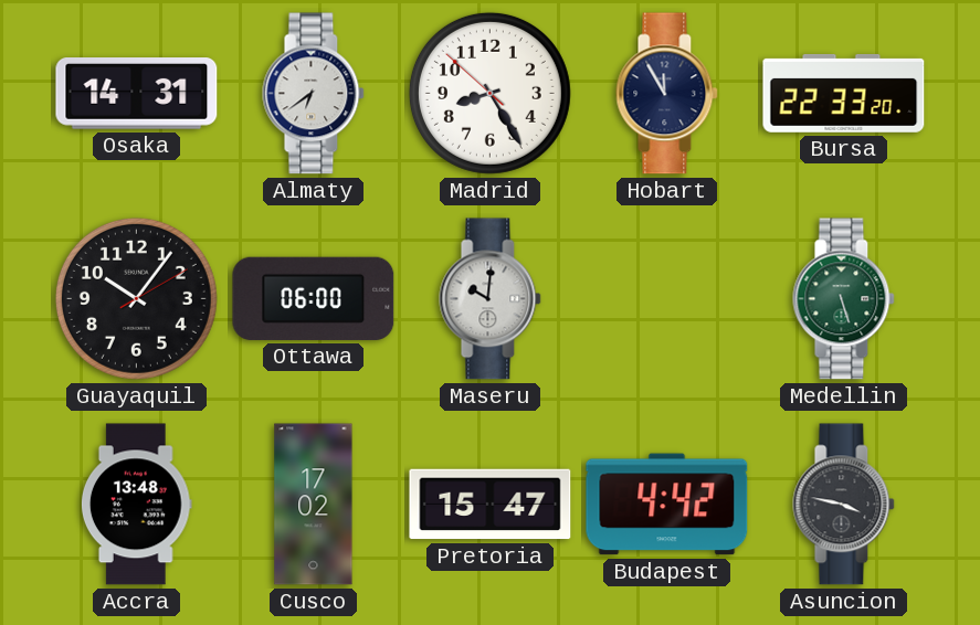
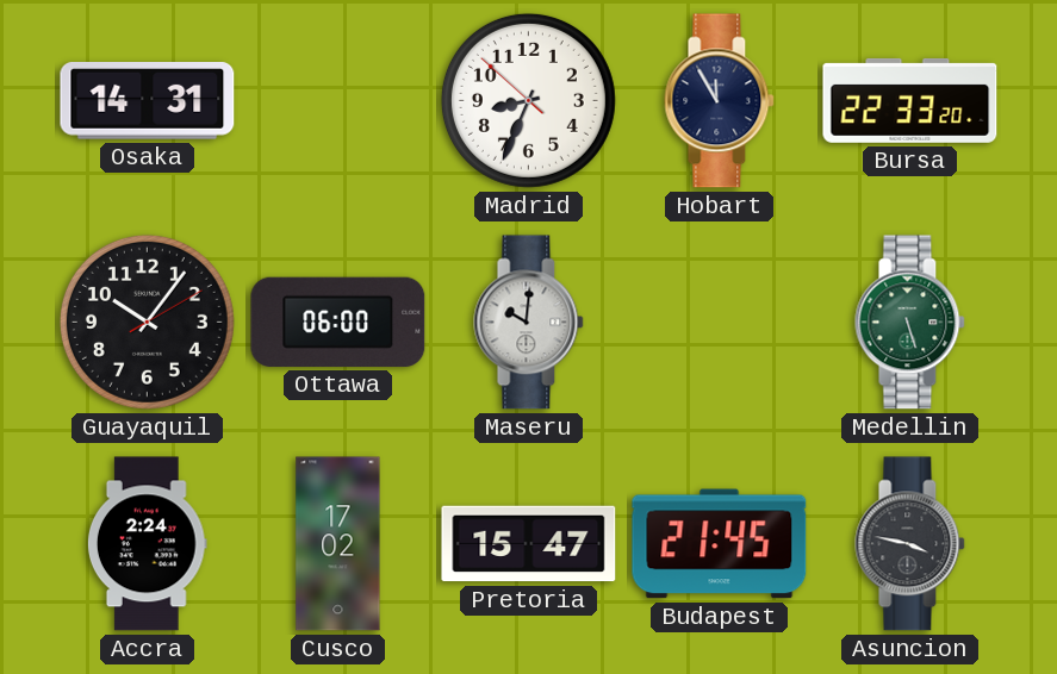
Almaty: 6:39 -> none (314, 94)
Madrid: 8:24 -> 8:33 (528, 100)
Accra: 13:48 -> 2:24 (147, 544)
Budapest: 4:42 -> 21:45 (720, 544)
